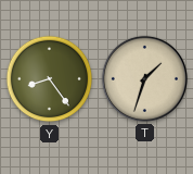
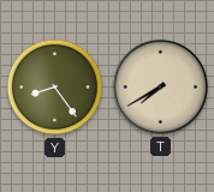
T: 1:33 -> 7:40 (160, 86)
